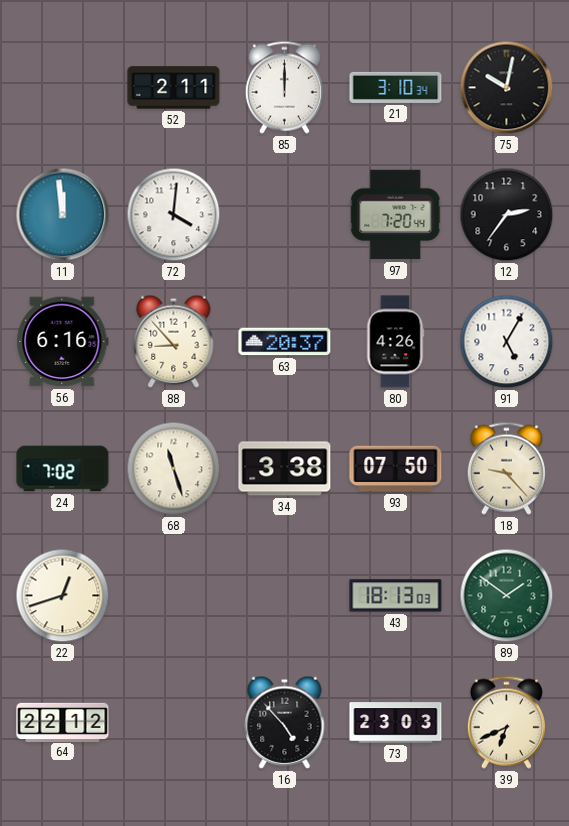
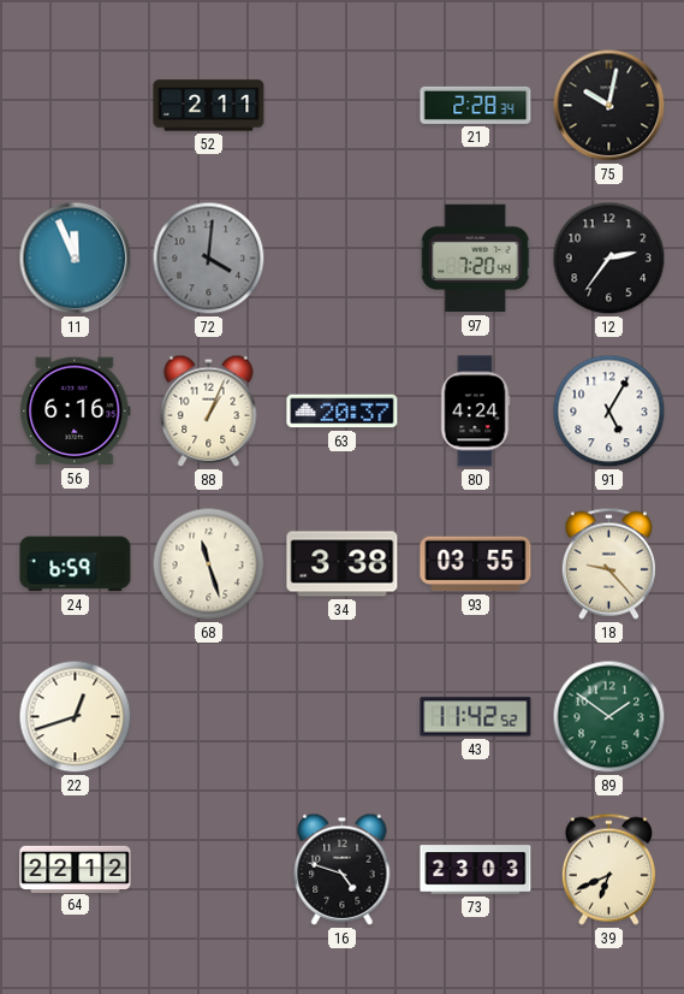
85: 12:00 -> none (284, 87)
21: 3:10 -> 2:28 (476, 105)
11: 11:59 -> 11:56 (76, 259)
72 dial: white -> grey (209, 259)
88: 8:53 -> 1:04 (209, 410)
80: 4:26 -> 4:24 (475, 412)
24: 7:02 -> 6:59 (76, 564)
93: 07:50 -> 03:55 (476, 564)
43: 18:13 -> 11:42 (476, 717)
16: 4:53 -> 4:48 (343, 869)
